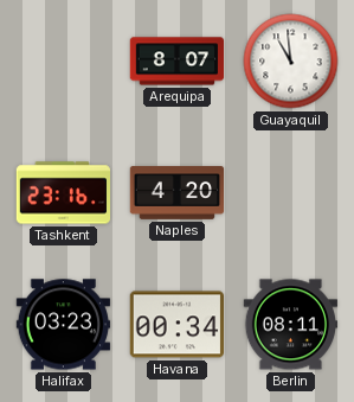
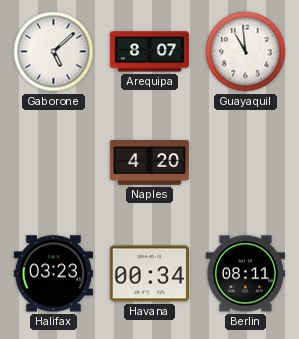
Gaborone: none -> 5:08 (54, 52)
Tashkent: 23:16 -> none (63, 193)
